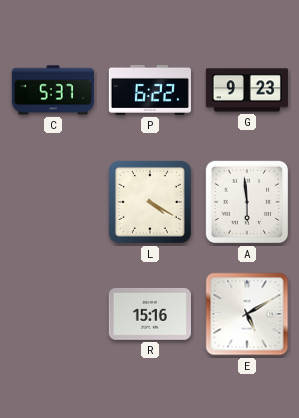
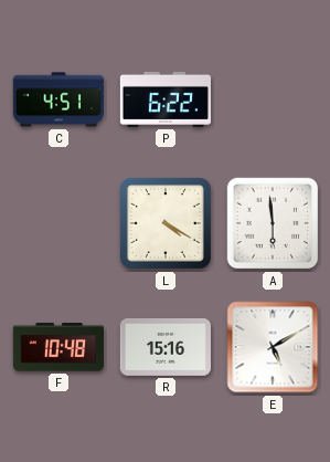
C: 5:37 -> 4:51 (58, 99)
G: 9:23 -> none (247, 90)
F: none -> 10:48 (58, 347)
